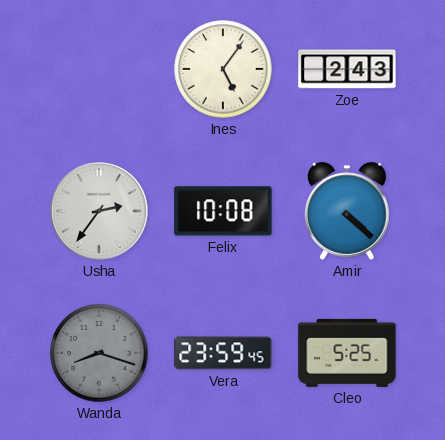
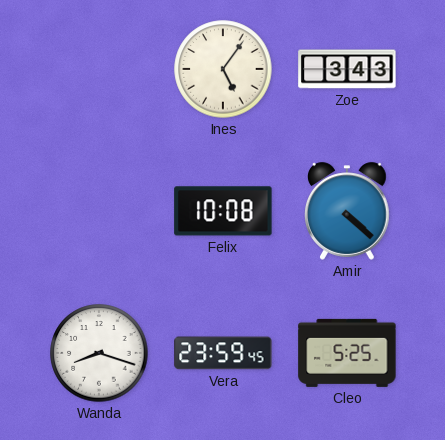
Zoe: 2:43 -> 3:43 (347, 69)
Usha: 2:36 -> none (99, 211)
Wanda dial: grey -> white (99, 353)
